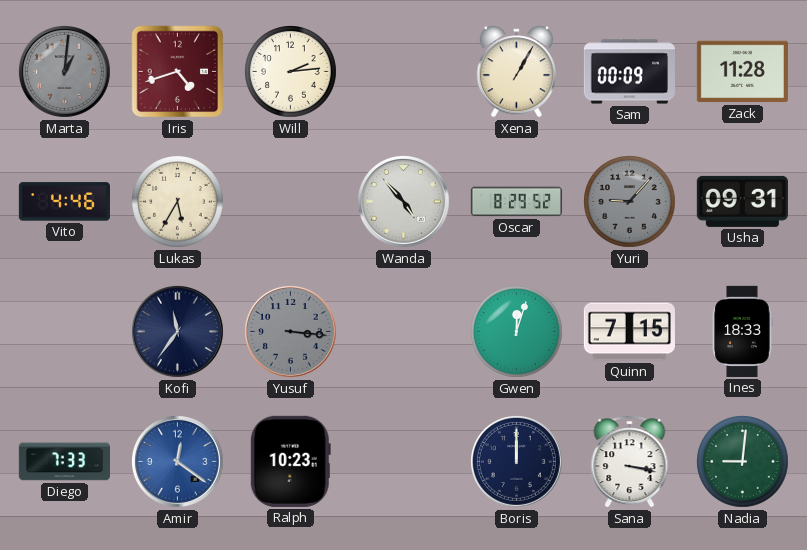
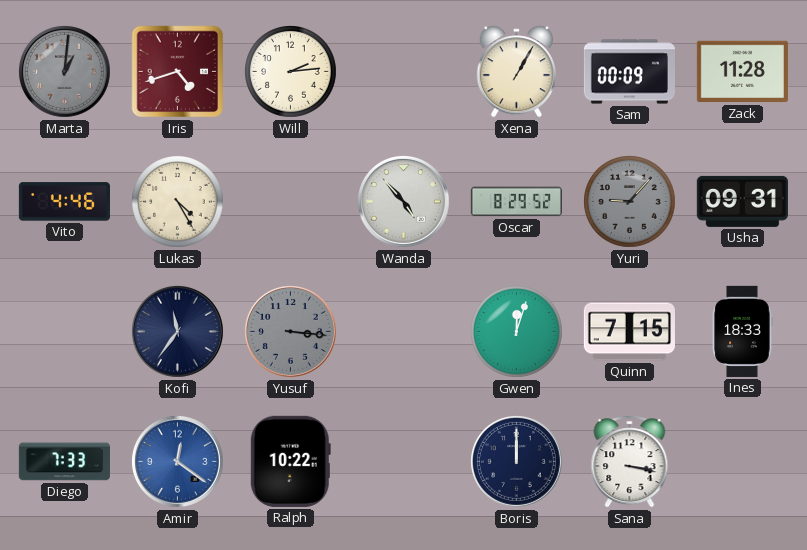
Lukas: 5:35 -> 4:25 (178, 202)
Ralph: 10:23 -> 10:22 (290, 461)
Nadia: 9:01 -> none (743, 462)
